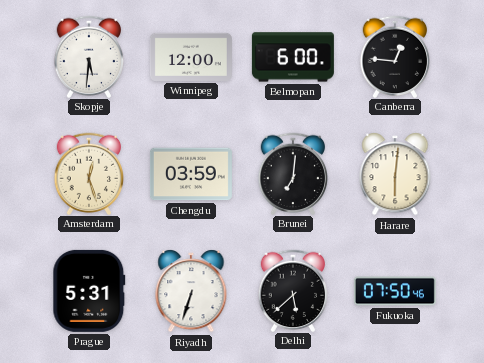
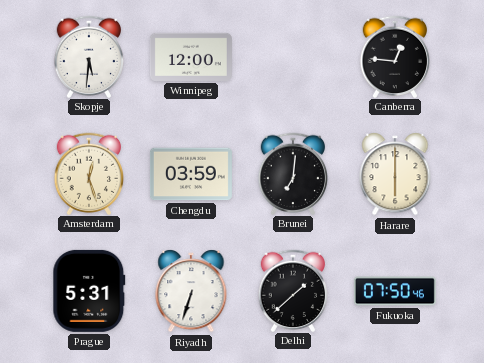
Belmopan: 6:00 -> none (293, 57)
Harare: 6:01 -> 6:00 (395, 174)
Delhi: 5:38 -> 1:38 (293, 290)
